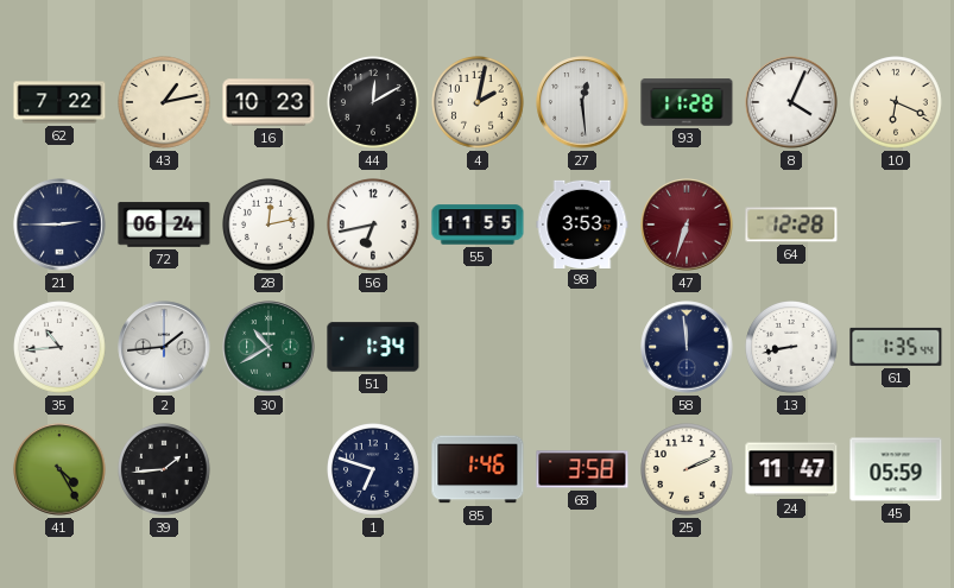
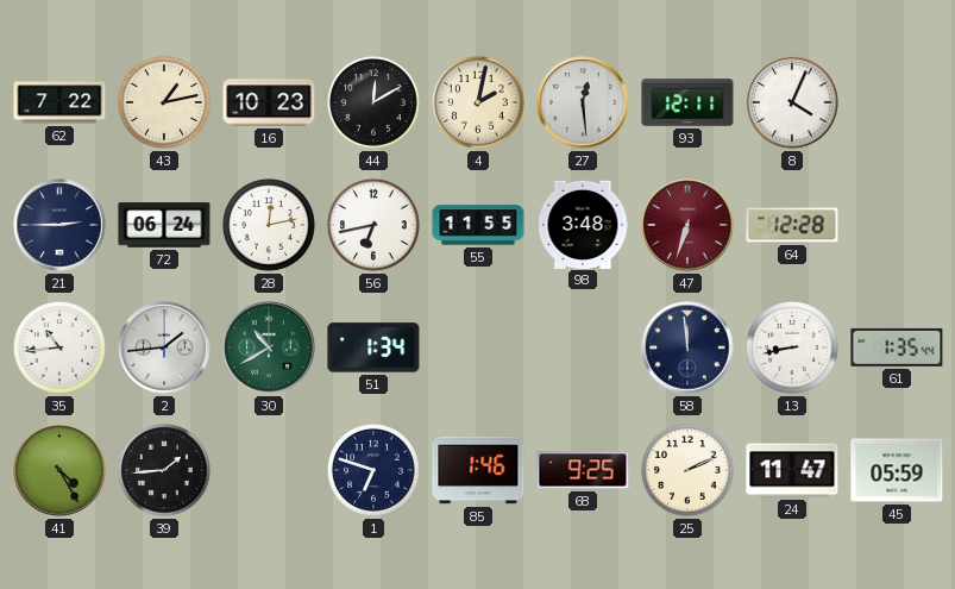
93: 11:28 -> 12:11 (687, 102)
10: 6:19 -> none (897, 103)
98: 3:53 -> 3:48 (583, 224)
68: 3:58 -> 9:25 (583, 470)
